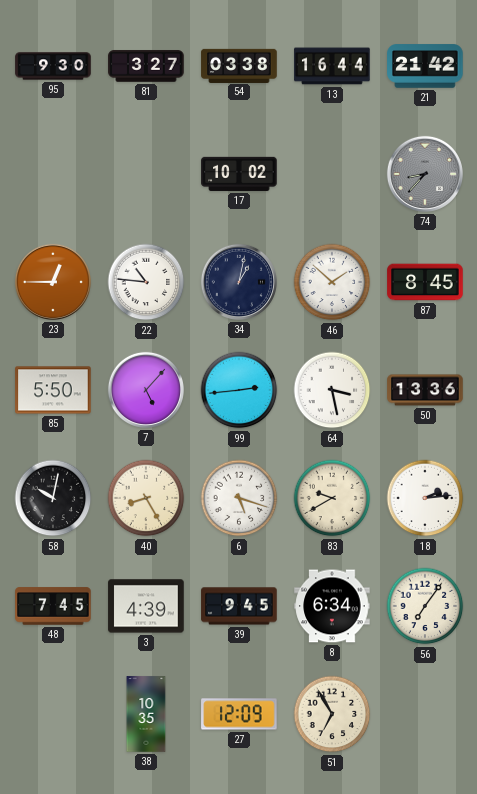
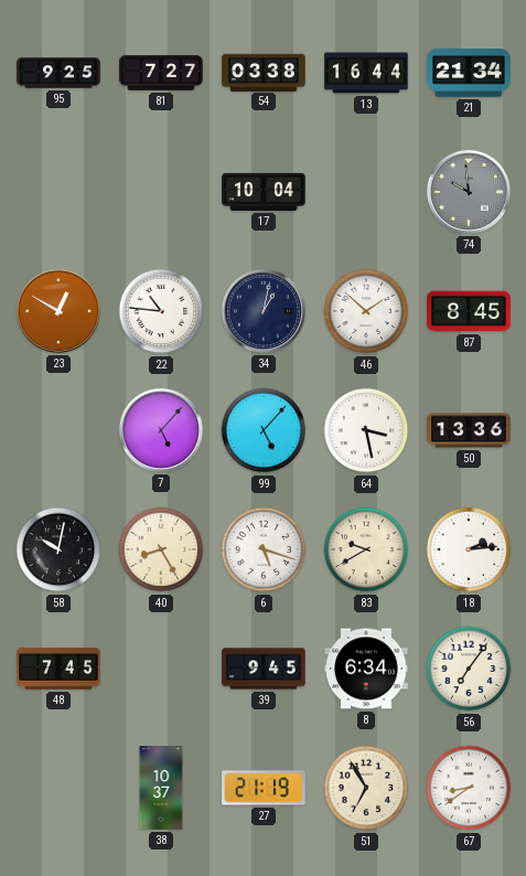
95: 9:30 -> 9:25 (58, 73)
81: 3:27 -> 7:27 (161, 73)
21: 21:42 -> 21:34 (469, 73)
17: 10:02 -> 10:04 (264, 192)
74: 8:37 -> 9:59 (469, 192)
23: 12:45 -> 12:50 (58, 311)
85: 5:50 -> none (53, 390)
99: 2:44 -> 5:07 (264, 430)
3: 4:39 -> none (146, 606)
38: 10:35 -> 10:37 (161, 788)
27: 12:09 -> 21:19 (264, 788)
67: none -> 8:39 (469, 788)
